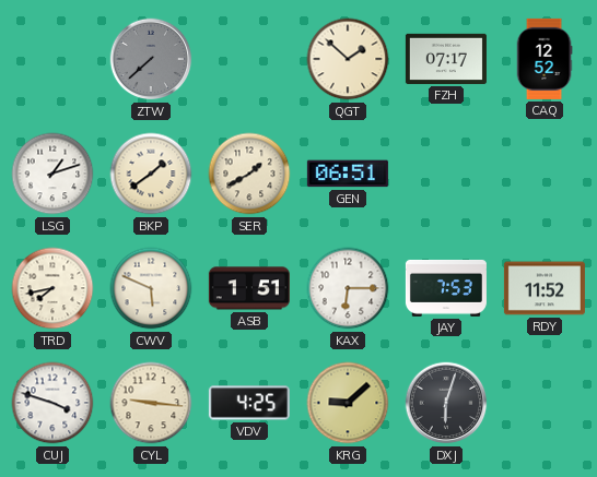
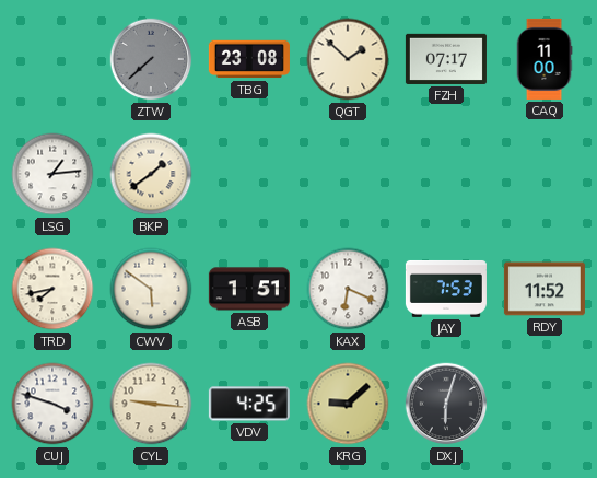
TBG: none -> 23:08 (249, 59)
CAQ: 12:52 -> 11:00 (545, 59)
LSG: 1:12 -> 1:14 (52, 174)
SER: 1:40 -> none (249, 174)
GEN: 06:51 -> none (348, 174)
CWV: 5:49 -> 5:51 (151, 289)
KAX: 6:15 -> 6:19 (348, 289)
